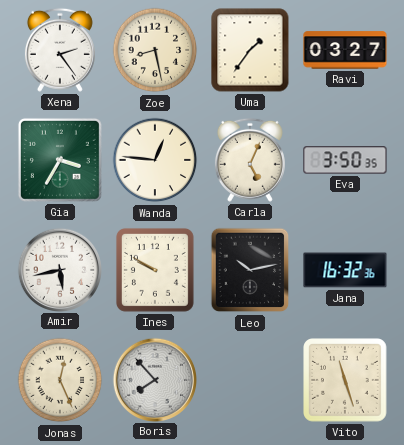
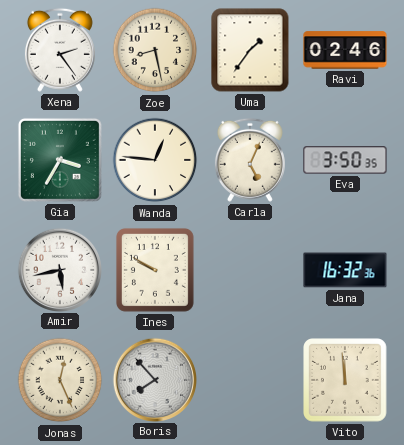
Ravi: 03:27 -> 02:46 (345, 50)
Leo: 10:13 -> none (250, 270)
Vito: 11:27 -> 11:59 (346, 381)
